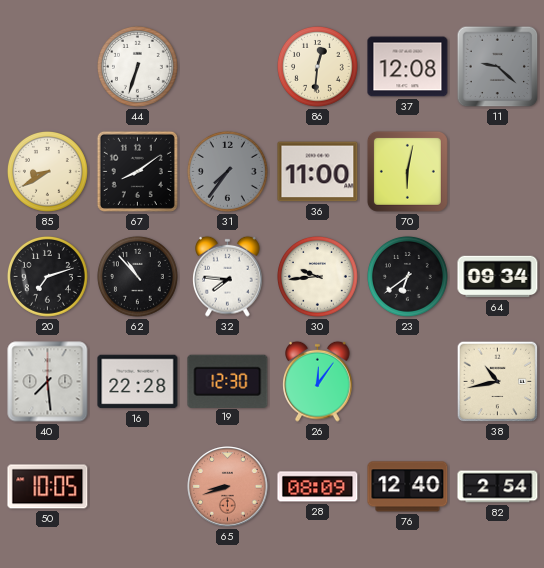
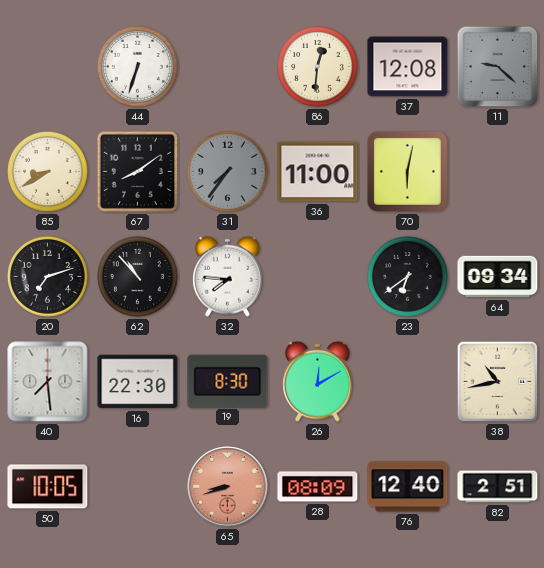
30: 9:44 -> none (317, 276)
16: 22:28 -> 22:30 (138, 382)
19: 12:30 -> 8:30 (228, 381)
26: 12:06 -> 12:10 (318, 381)
82: 2:54 -> 2:51 (498, 487)
